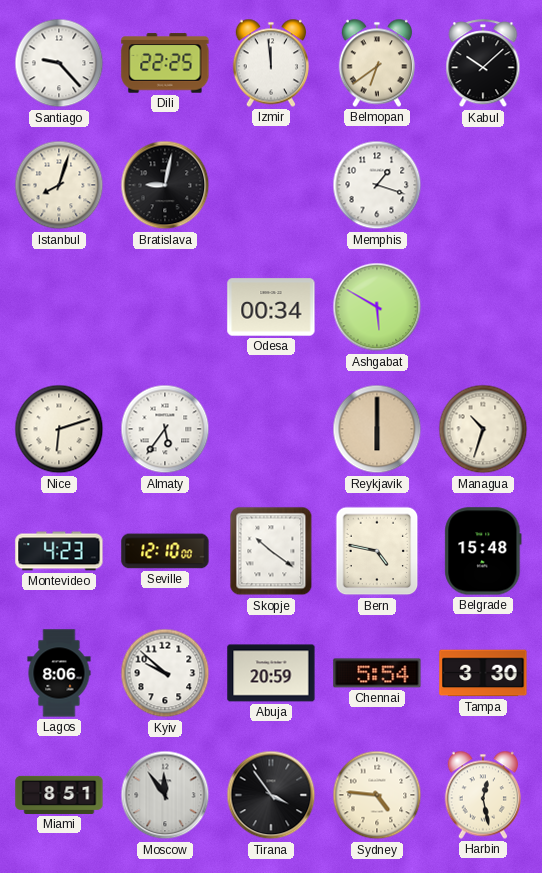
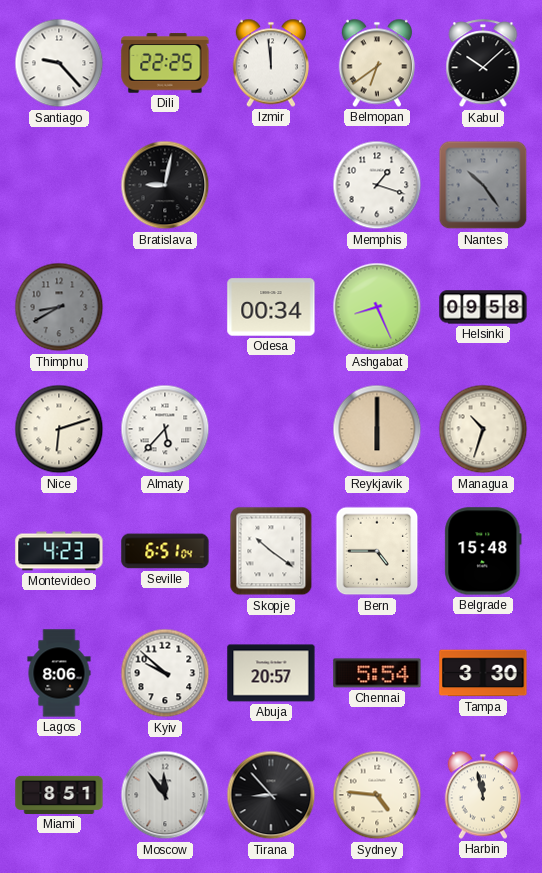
Istanbul: 8:03 -> none (59, 185)
Nantes: none -> 10:24 (483, 185)
Thimphu: none -> 8:40 (59, 307)
Ashgabat: 5:50 -> 8:26 (377, 307)
Helsinki: none -> 09:58 (483, 307)
Almaty: 5:36 -> 5:37 (165, 429)
Seville: 12:10 -> 6:51 (165, 551)
Bern: 4:47 -> 4:45 (377, 551)
Abuja: 20:59 -> 20:57 (271, 673)
Tirana: 3:54 -> 8:53 (271, 795)
Harbin: 12:28 -> 11:58 (482, 795)
